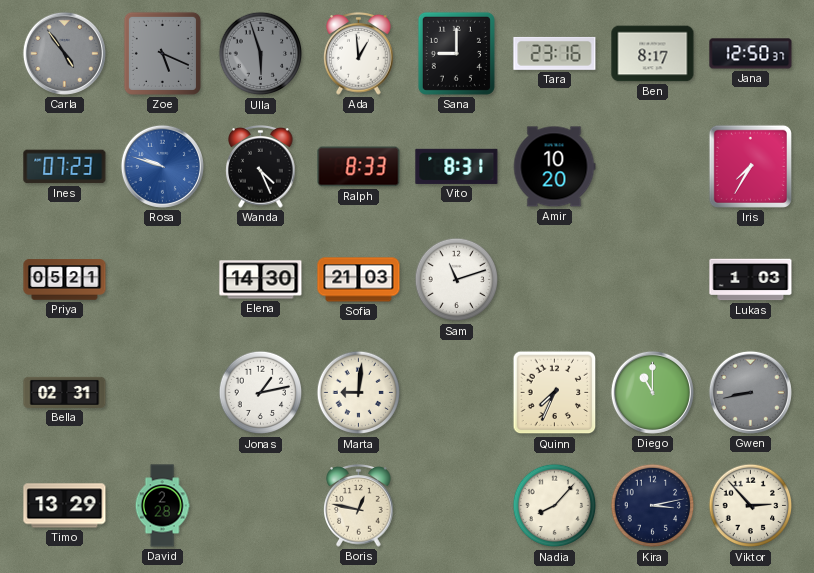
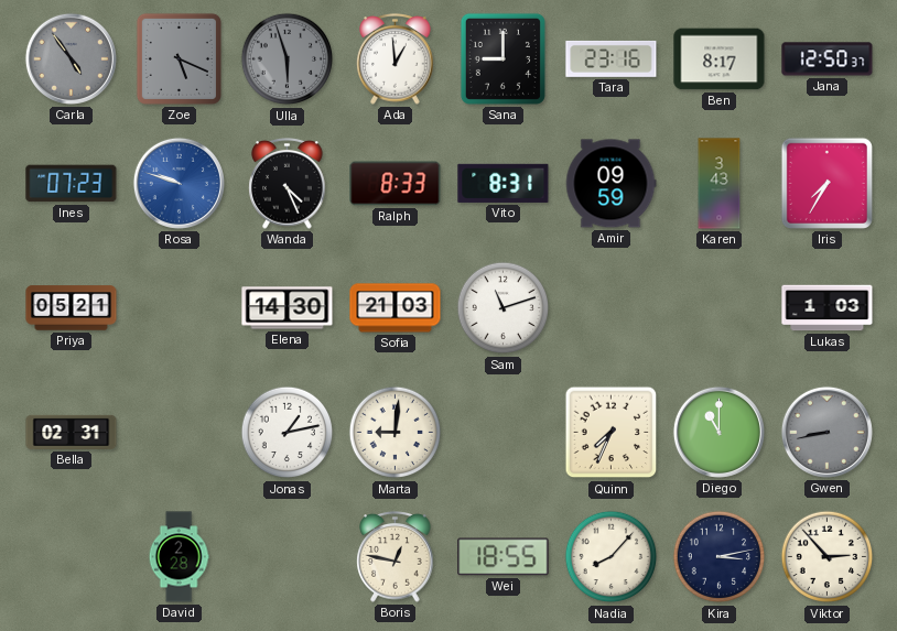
Amir: 10:20 -> 09:59 (610, 184)
Karen: none -> 3:43 (720, 184)
Timo: 13:29 -> none (65, 506)
Wei: none -> 18:55 (504, 557)
